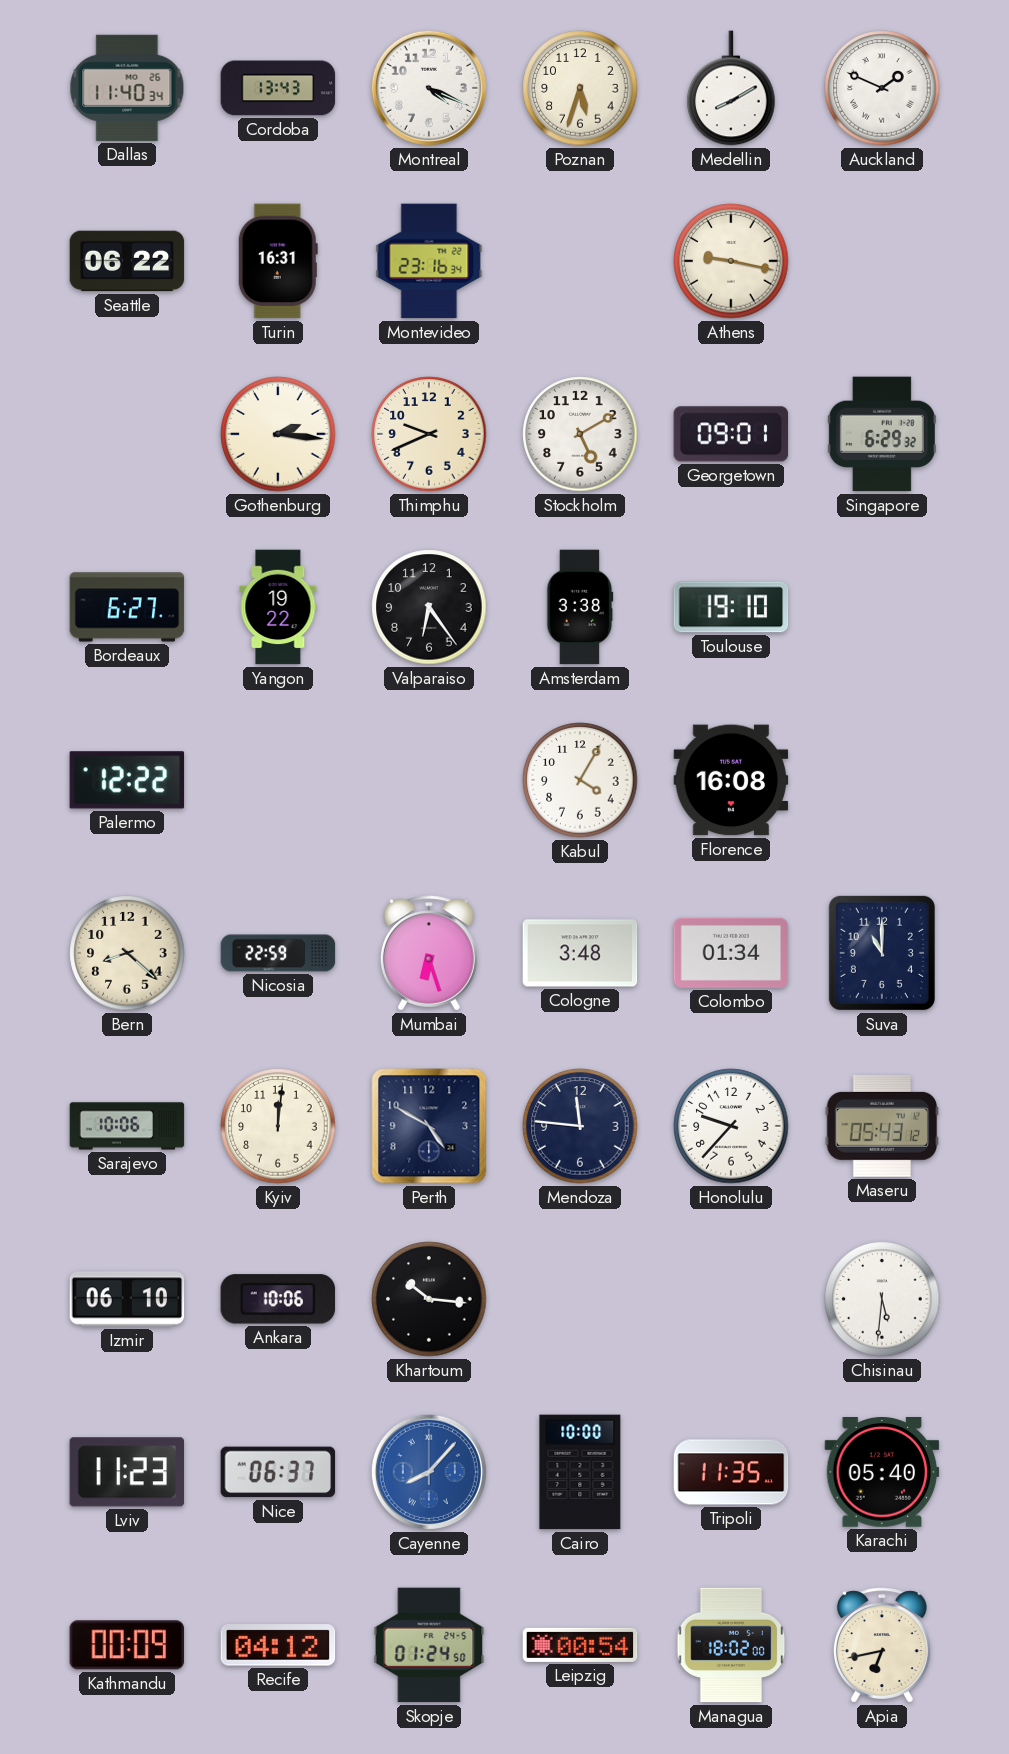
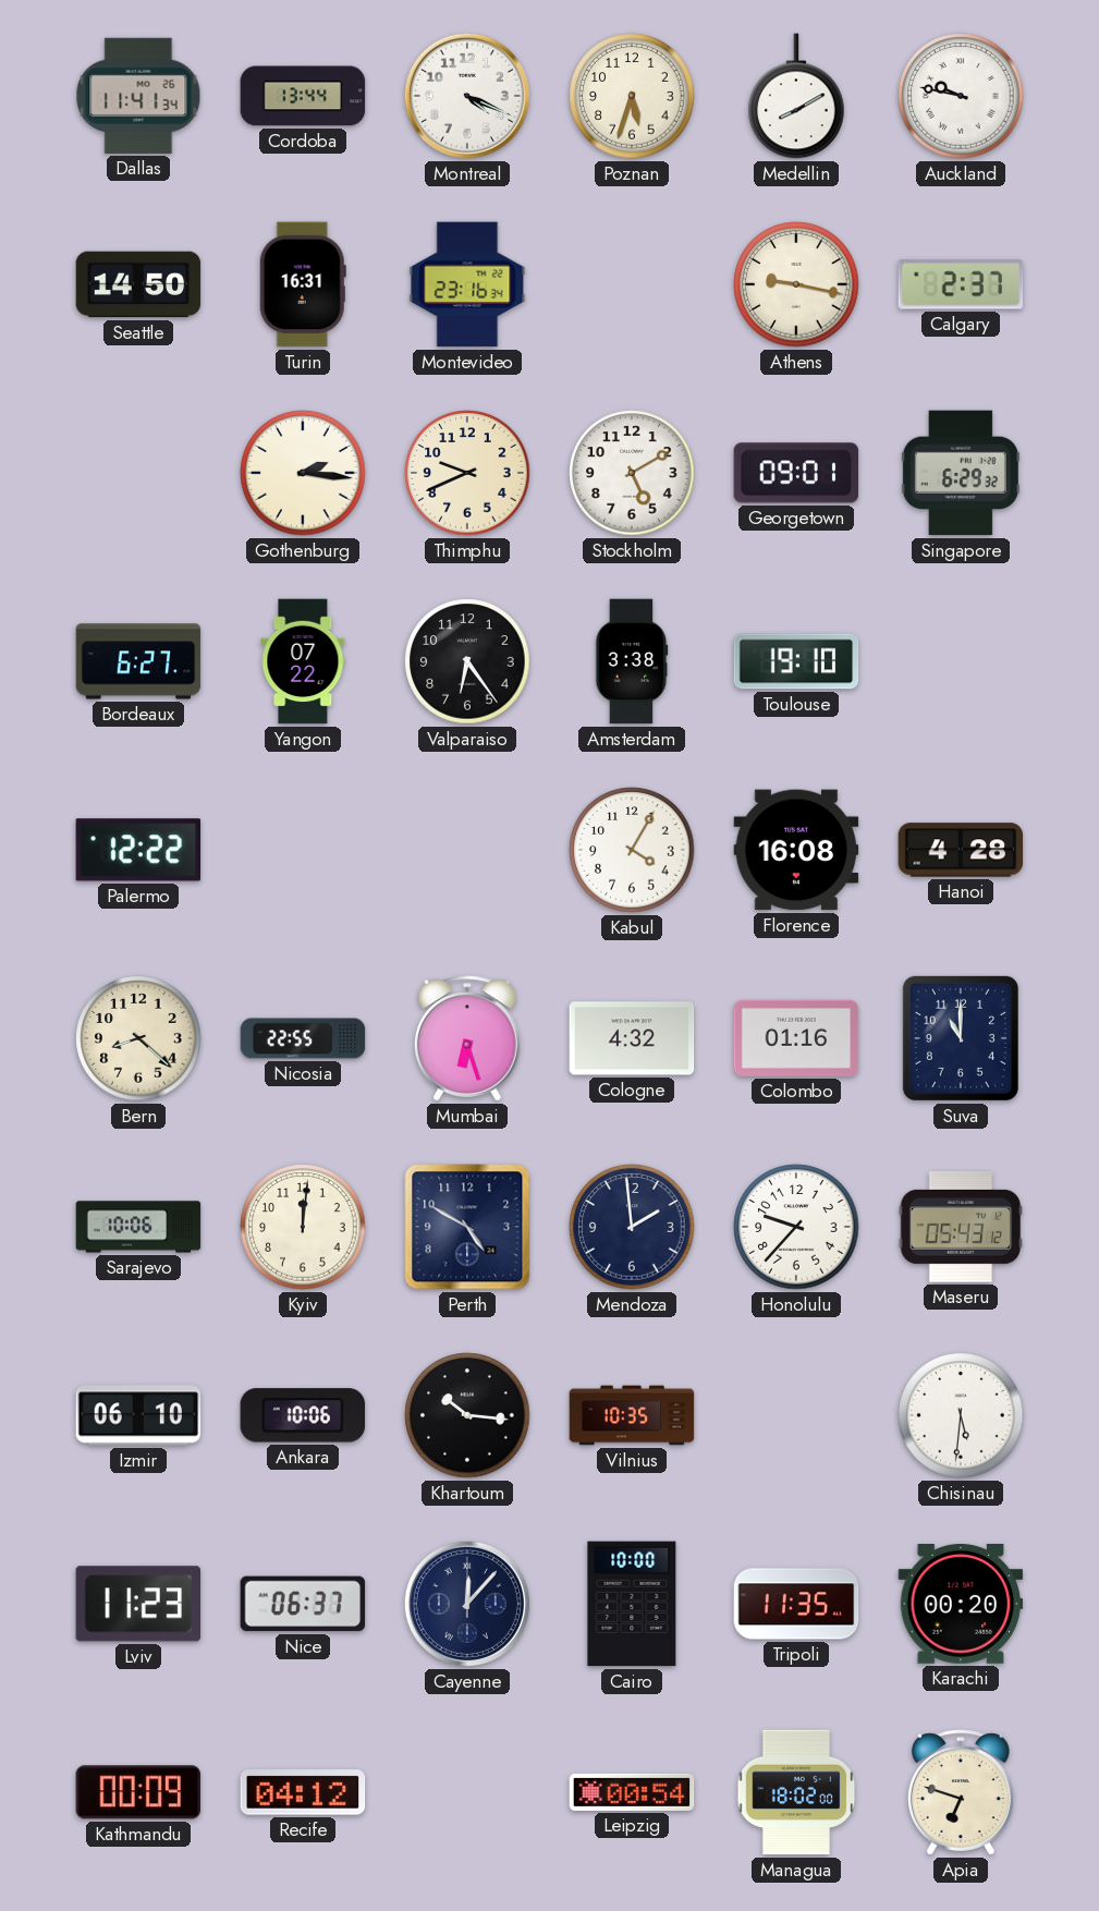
Dallas: 11:40 -> 11:41 (138, 96)
Cordoba: 13:43 -> 13:44 (303, 96)
Auckland: 1:49 -> 9:47 (961, 96)
Seattle: 06:22 -> 14:50 (138, 284)
Calgary: none -> 2:37 (961, 284)
Yangon: 19:22 -> 07:22 (303, 661)
Hanoi: none -> 4:28 (961, 850)
Nicosia: 22:59 -> 22:55 (303, 1038)
Cologne: 3:48 -> 4:32 (632, 1038)
Colombo: 01:34 -> 01:16 (796, 1038)
Mendoza: 11:46 -> 1:59 (632, 1227)
Vilnius: none -> 10:35 (632, 1415)
Cayenne: 8:07 -> 12:07 (467, 1604)
Cayenne dial: blue -> navy (467, 1604)
Karachi: 05:40 -> 00:20 (961, 1605)
Skopje: 01:24 -> none (429, 1645)
Apia: 6:43 -> 6:48 (961, 1792)
